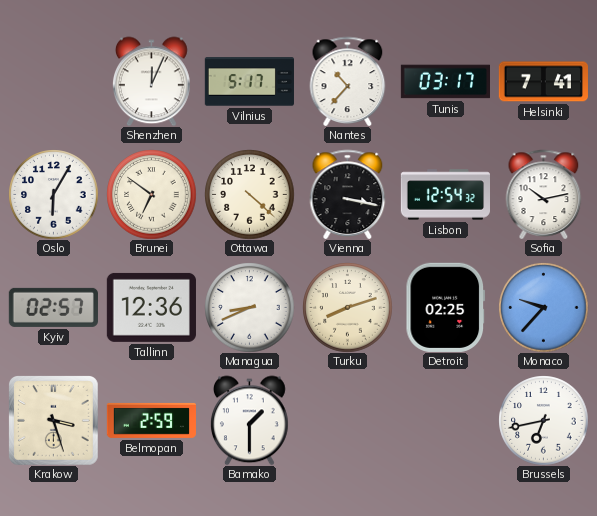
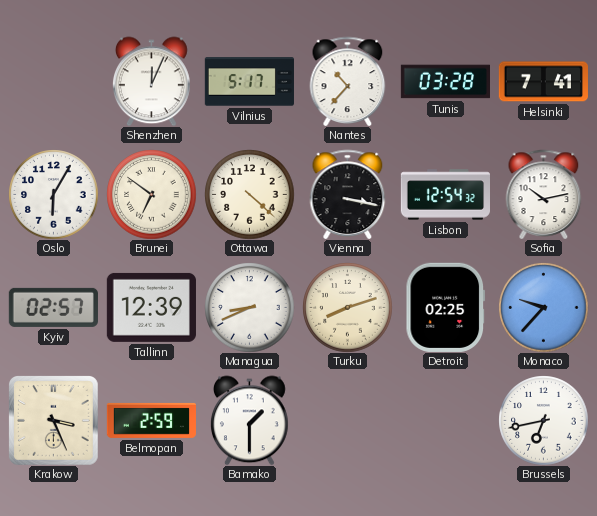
Tunis: 03:17 -> 03:28 (445, 82)
Tallinn: 12:36 -> 12:39 (151, 307)
Krakow: 3:27 -> 3:26 (53, 420)
